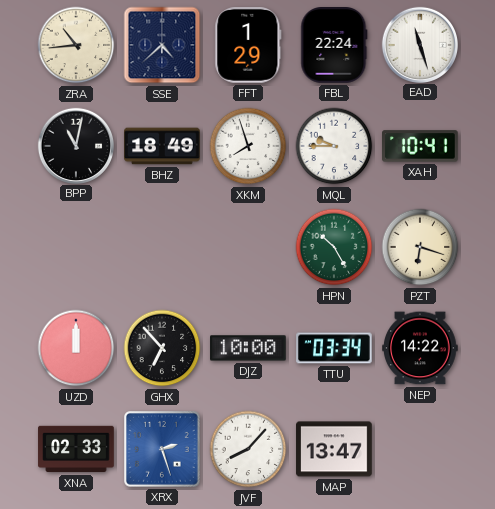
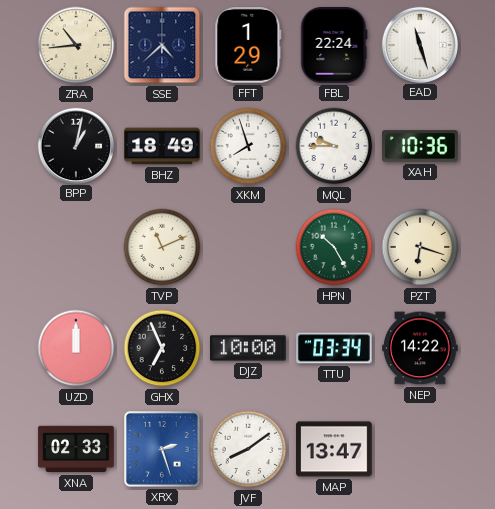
BPP: 11:02 -> 1:02 (75, 145)
XAH: 10:41 -> 10:36 (421, 146)
TVP: none -> 11:11 (162, 247)
GHX: 6:53 -> 6:56 (162, 348)
JVF: 8:07 -> 8:09 (248, 449)
